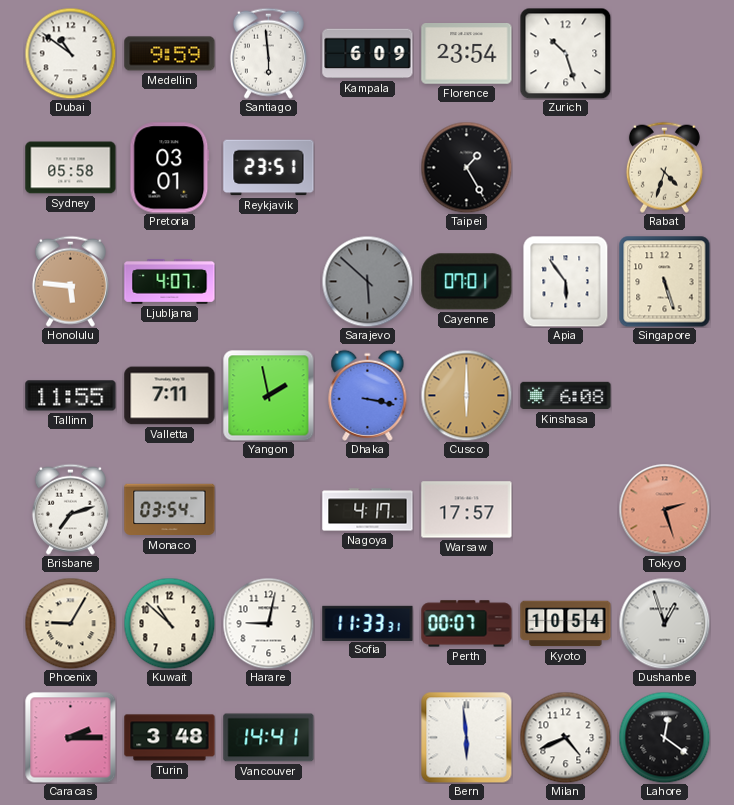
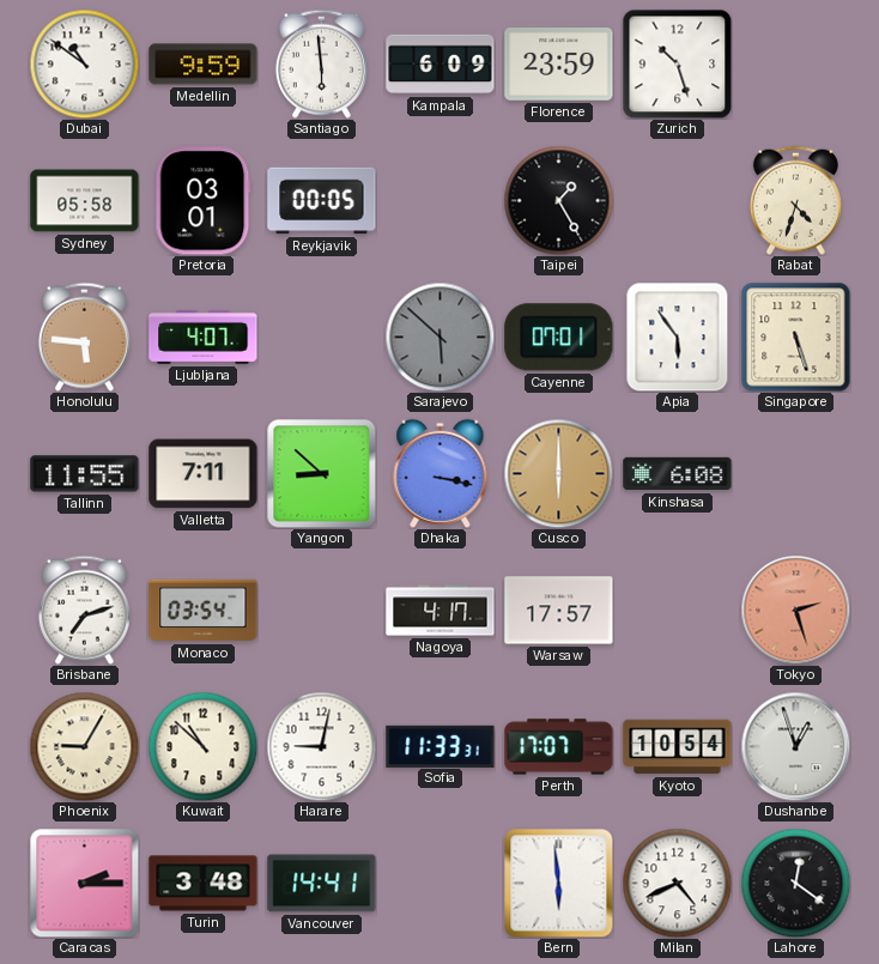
Florence: 23:54 -> 23:59 (559, 65)
Reykjavik: 23:51 -> 00:05 (322, 201)
Yangon: 1:58 -> 8:52 (321, 473)
Perth: 00:07 -> 17:07 (559, 747)
